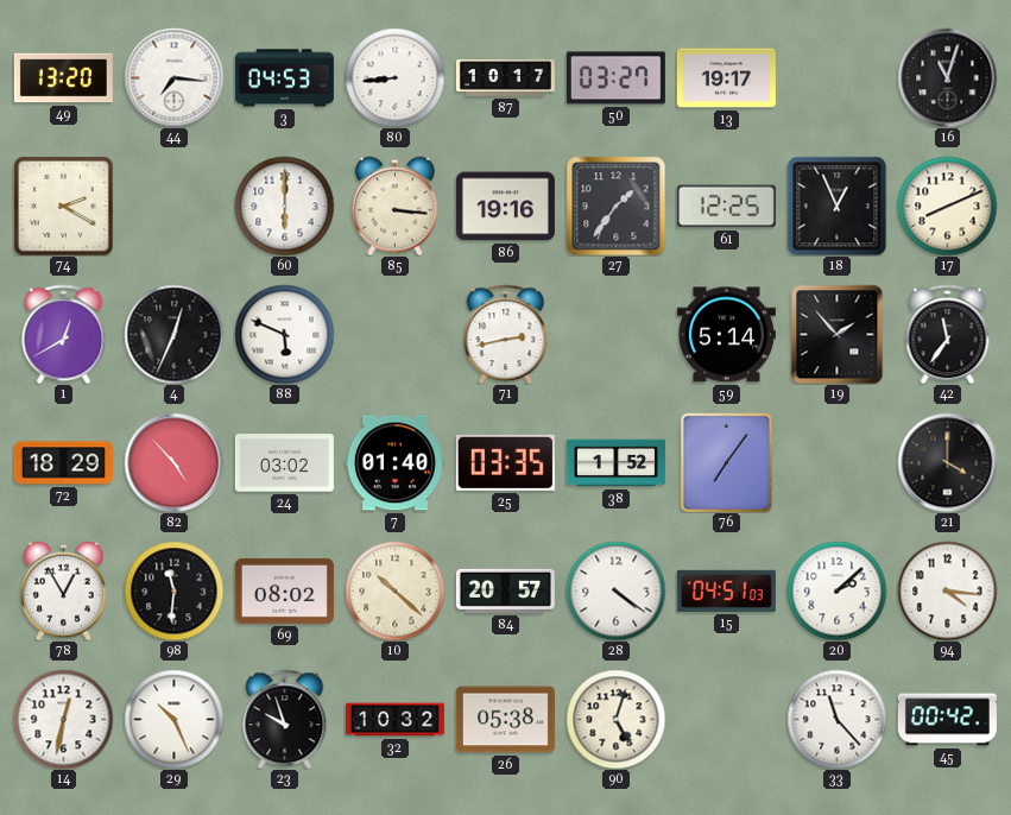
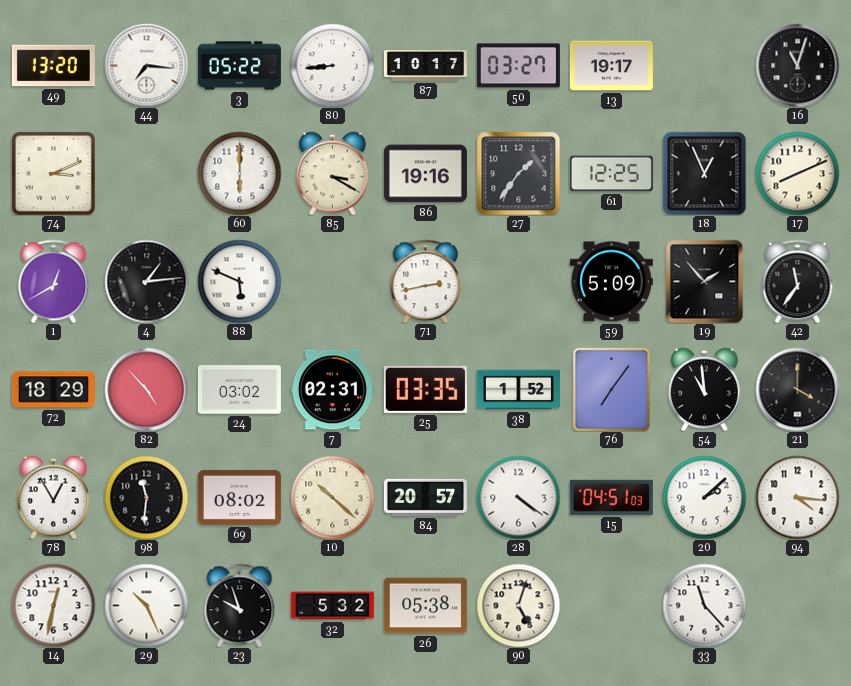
3: 04:53 -> 05:22 (239, 66)
74: 2:20 -> 3:11 (53, 173)
85: 3:16 -> 3:20 (333, 173)
4: 12:34 -> 1:14 (146, 281)
59: 5:14 -> 5:09 (611, 282)
7: 01:40 -> 02:31 (332, 390)
54: none -> 10:59 (705, 389)
32: 10:32 -> 5:32 (332, 606)
45: 00:42 -> none (947, 720)
